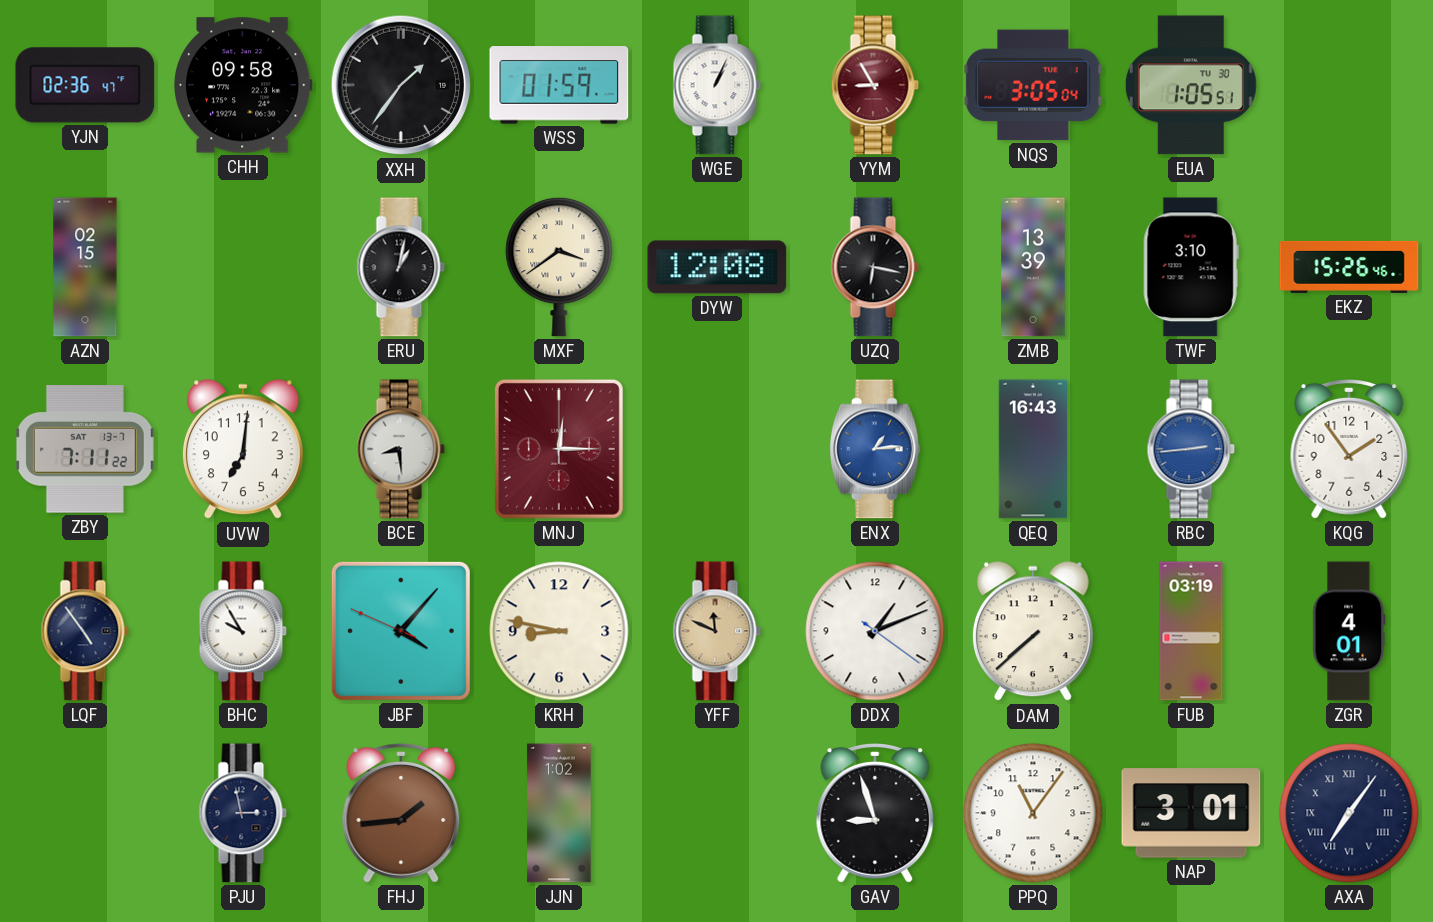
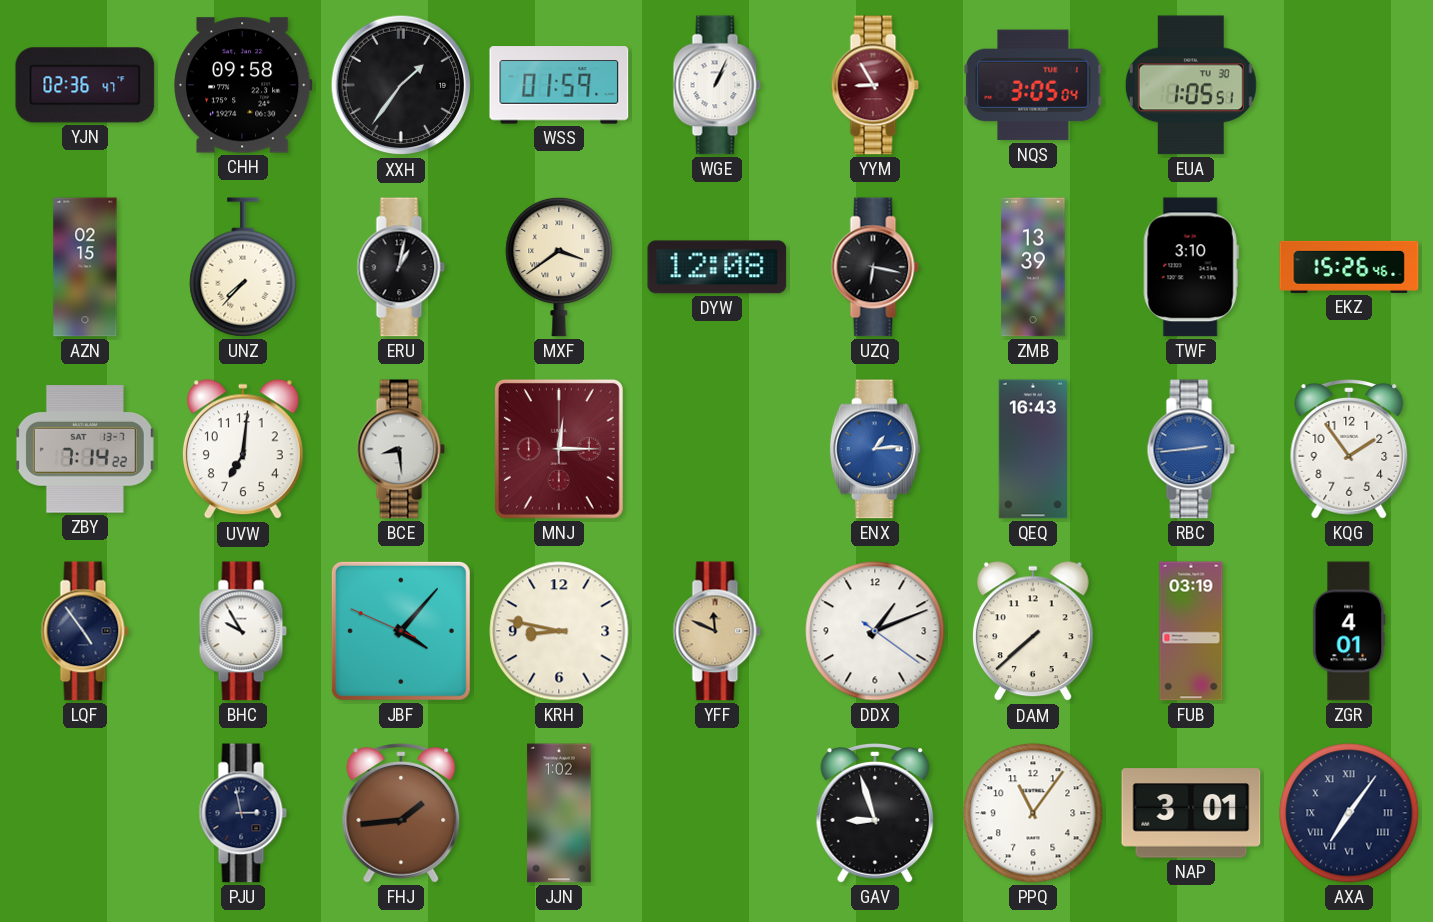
UNZ: none -> 7:37 (243, 267)
ZBY: 7:11 -> 7:14 (85, 450)
